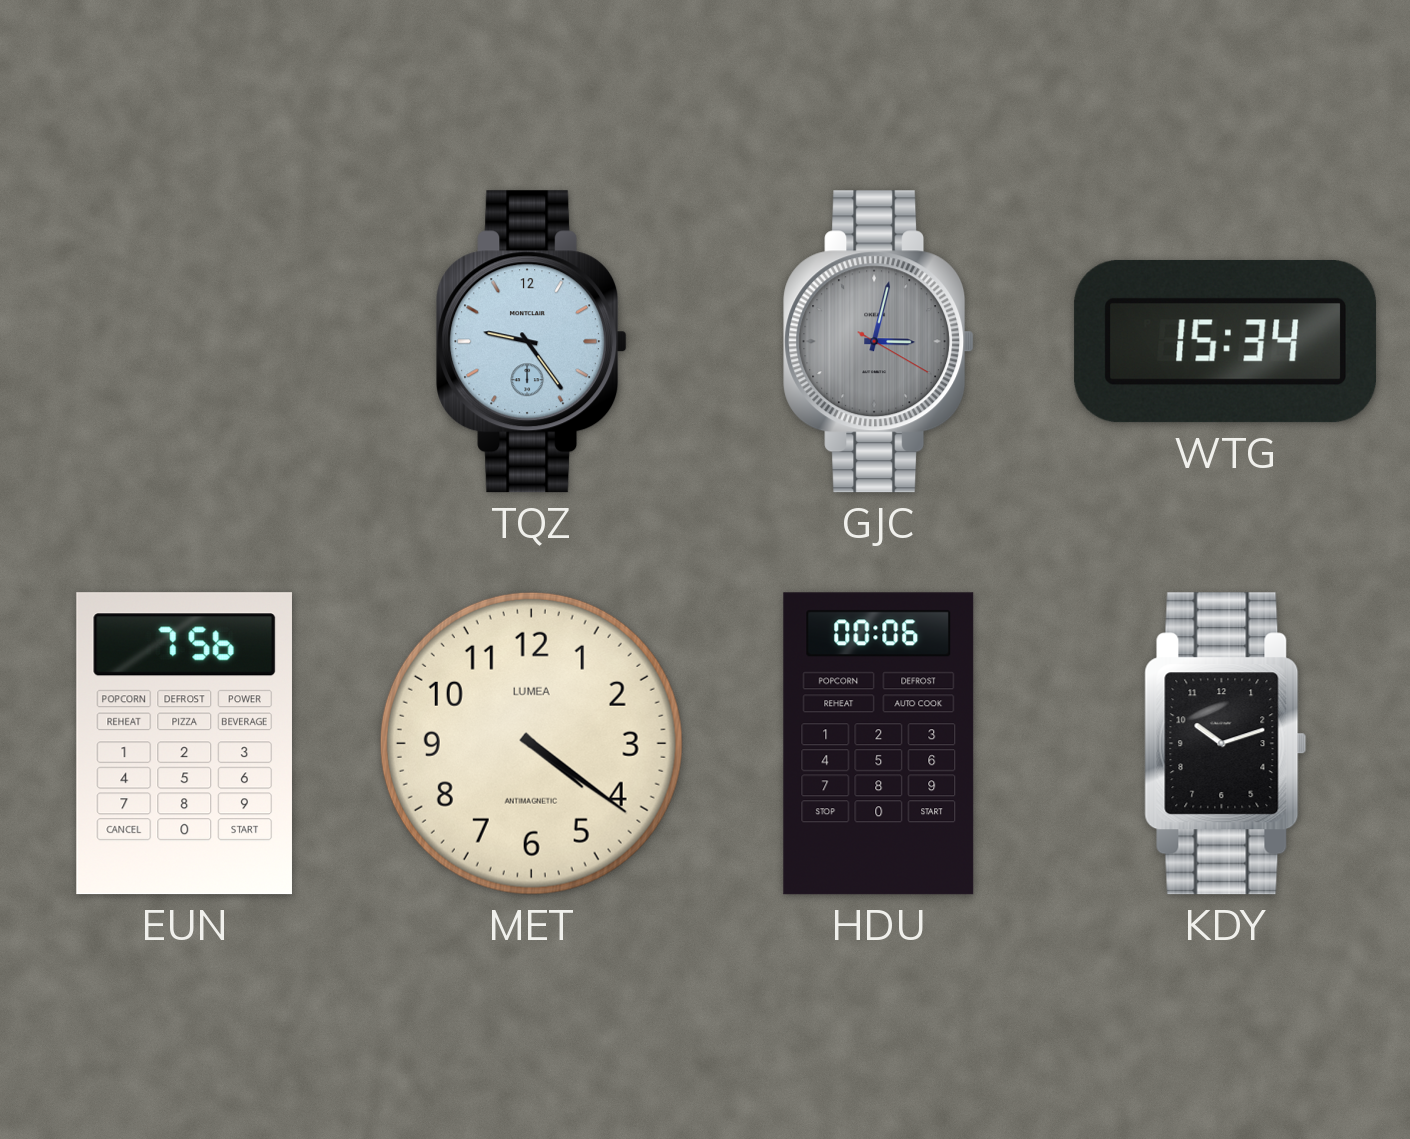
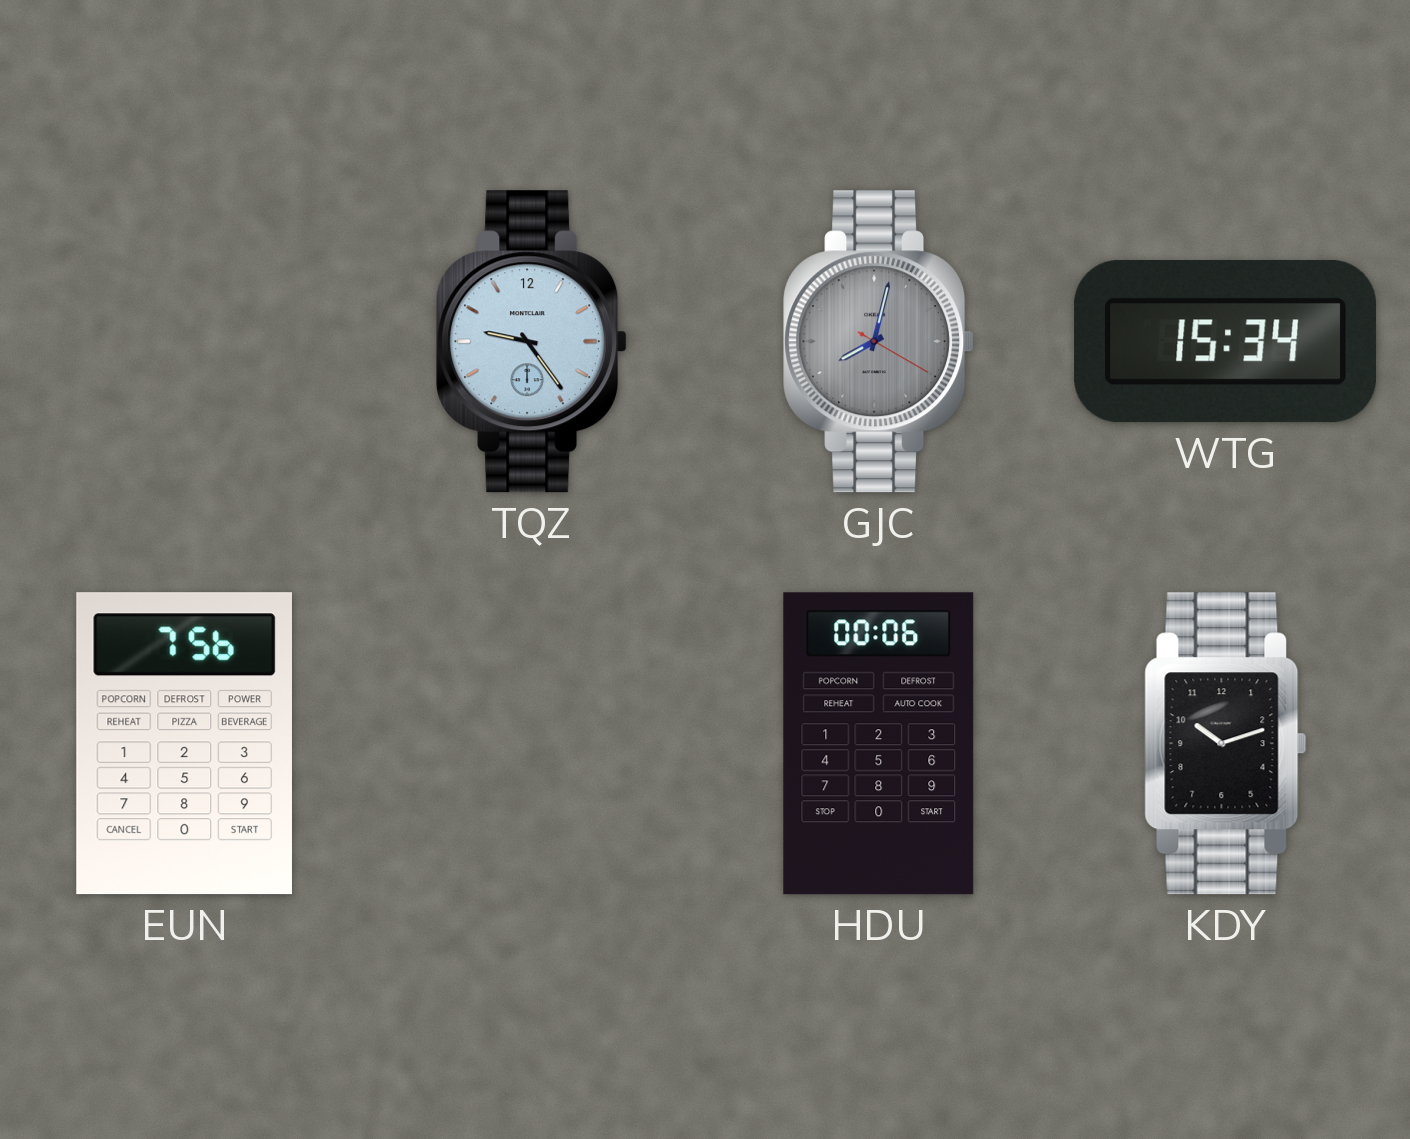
GJC: 3:02 -> 8:02 (879, 342)
MET: 4:21 -> none (531, 743)
